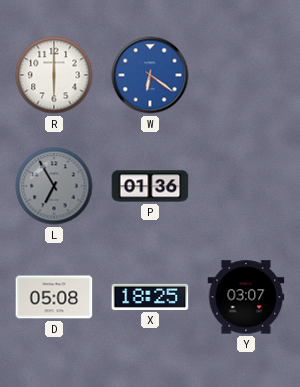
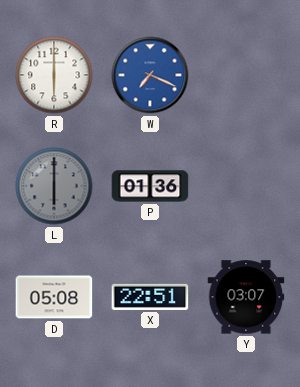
W: 6:21 -> 7:19 (150, 75)
L: 6:55 -> 6:00 (54, 186)
X: 18:25 -> 22:51 (150, 297)
